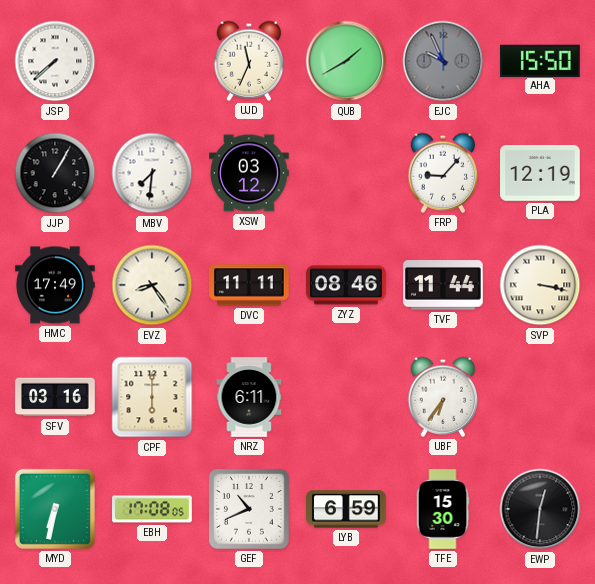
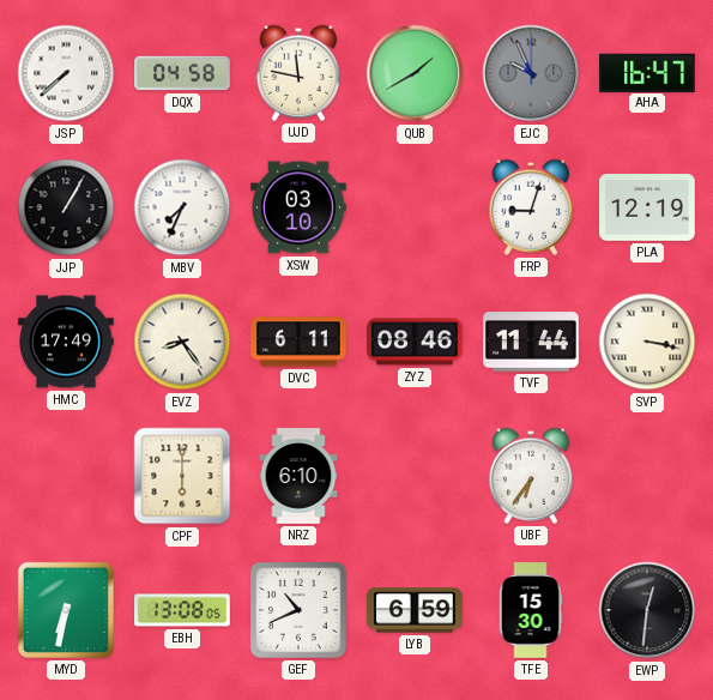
DQX: none -> 04:58 (182, 73)
UJD: 11:34 -> 11:47 (298, 73)
AHA: 15:50 -> 16:47 (648, 72)
MBV: 7:31 -> 7:34 (182, 207)
XSW: 03:12 -> 03:10 (298, 207)
FRP: 9:07 -> 9:03 (531, 207)
DVC: 11:11 -> 6:11 (298, 342)
SFV: 03:16 -> none (55, 397)
NRZ: 6:11 -> 6:10 (298, 476)
EBH: 17:08 -> 13:08 (182, 610)
